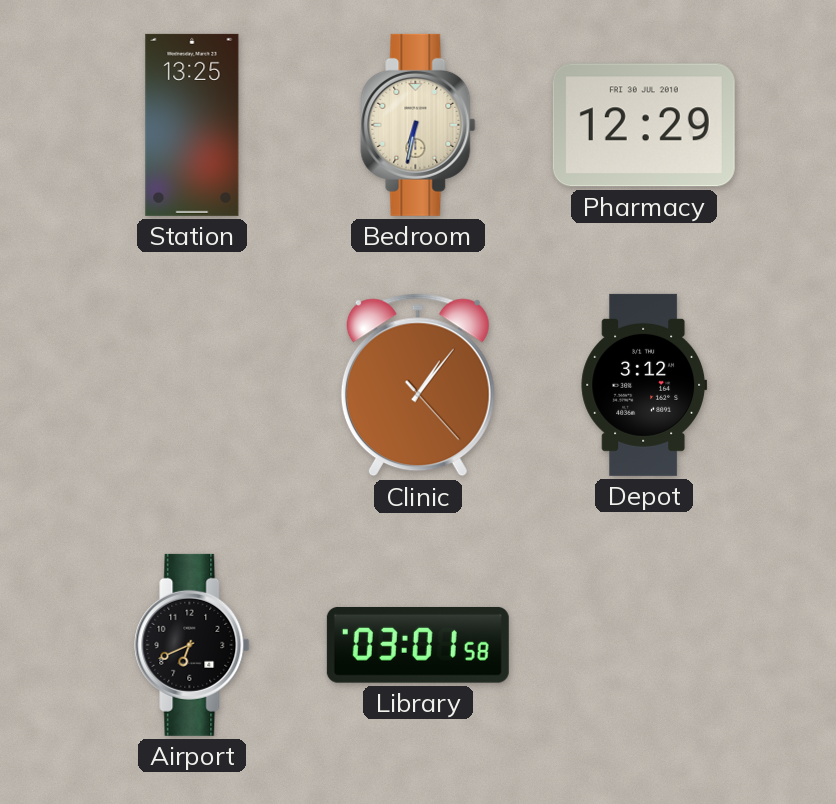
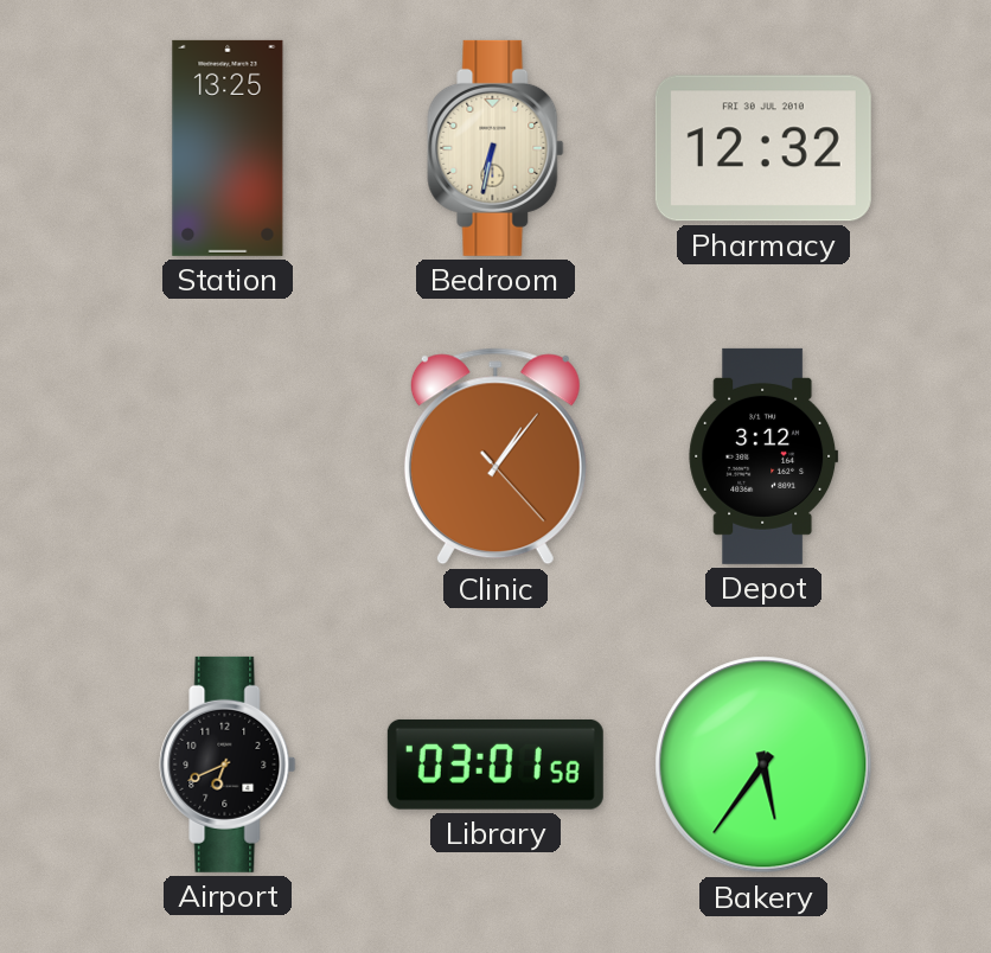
Pharmacy: 12:29 -> 12:32 (763, 148)
Bakery: none -> 5:36 (763, 765)
